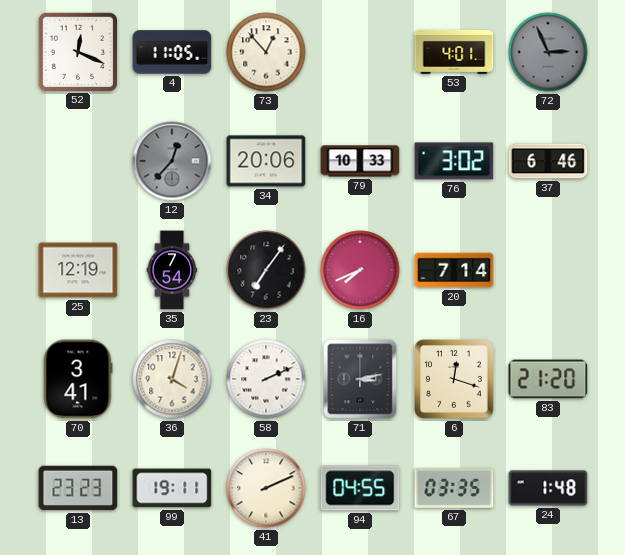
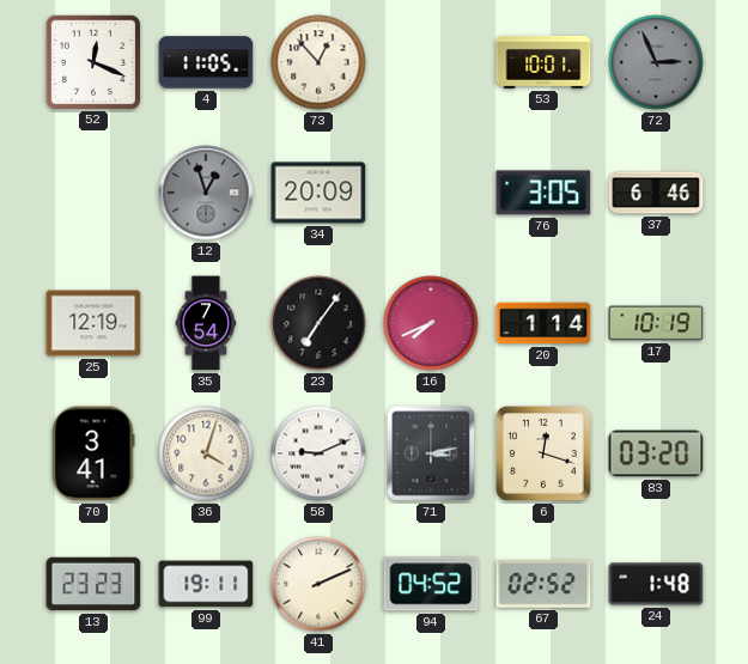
53: 4:01 -> 10:01 (543, 62)
12: 12:37 -> 12:57 (206, 193)
34: 20:06 -> 20:09 (318, 193)
79: 10:33 -> none (360, 161)
76: 3:02 -> 3:05 (543, 193)
20: 7:14 -> 1:14 (543, 323)
17: none -> 10:19 (656, 323)
58: 2:11 -> 9:11 (318, 453)
83: 21:20 -> 03:20 (656, 453)
94: 04:55 -> 04:52 (431, 584)
67: 03:35 -> 02:52 (543, 585)
